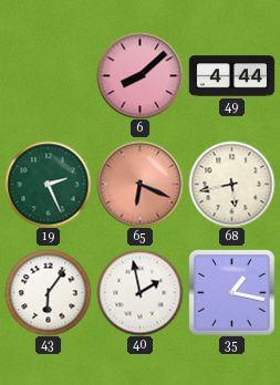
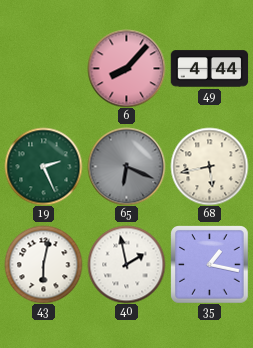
6: 8:08 -> 8:07 (126, 68)
65 dial: salmon -> grey (126, 166)
43: 6:06 -> 6:02 (43, 264)
